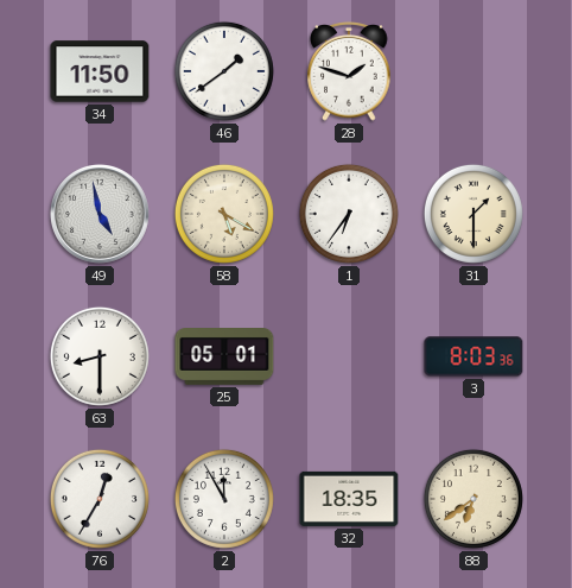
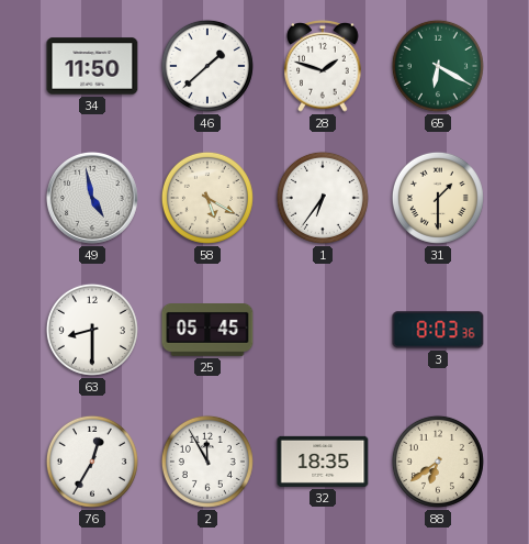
46: 1:39 -> 1:38 (207, 66)
65: none -> 6:20 (438, 66)
25: 05:01 -> 05:45 (207, 331)
